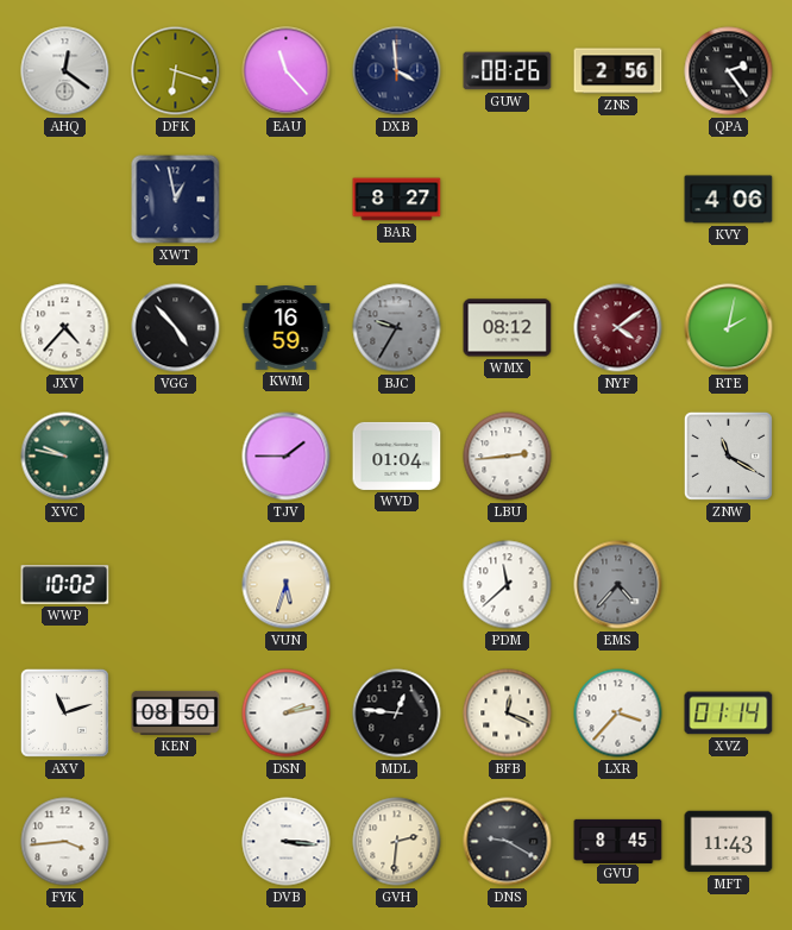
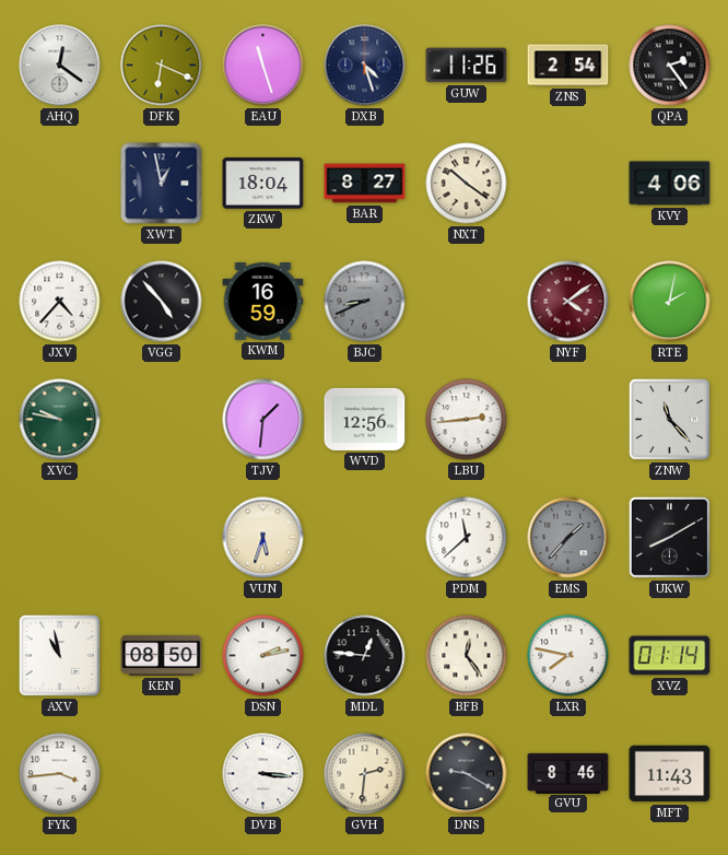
DFK: 6:18 -> 6:19 (162, 66)
EAU: 11:23 -> 11:27 (263, 66)
DXB: 3:59 -> 4:27 (365, 66)
GUW: 08:26 -> 11:26 (467, 66)
ZNS: 2:56 -> 2:54 (568, 66)
ZKW: none -> 18:04 (263, 184)
NXT: none -> 10:21 (467, 184)
BJC: 9:35 -> 8:41 (365, 302)
WMX: 08:12 -> none (508, 328)
TJV: 1:45 -> 1:31 (263, 420)
WVD: 01:04 -> 12:56 (365, 419)
ZNW: 11:20 -> 11:23 (669, 419)
WWP: 10:02 -> none (65, 585)
EMS: 4:37 -> 1:37 (568, 538)
UKW: none -> 8:10 (669, 537)
AXV: 11:12 -> 10:58 (59, 655)
BFB: 12:19 -> 12:24 (467, 656)
LXR: 3:37 -> 7:47 (568, 656)
GVU: 8:45 -> 8:46 (568, 773)
